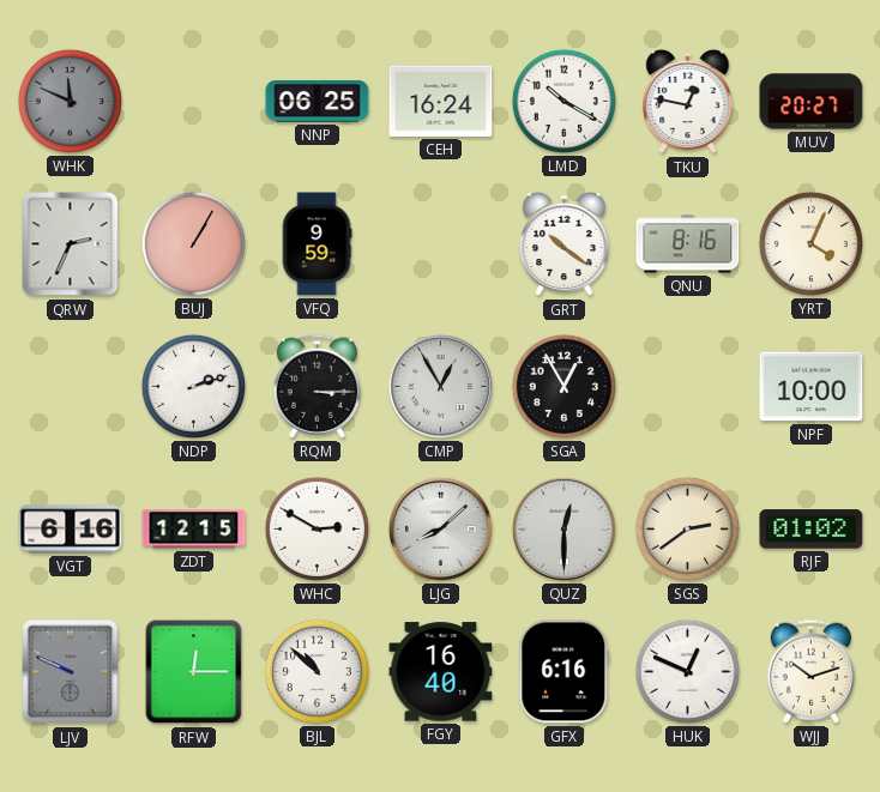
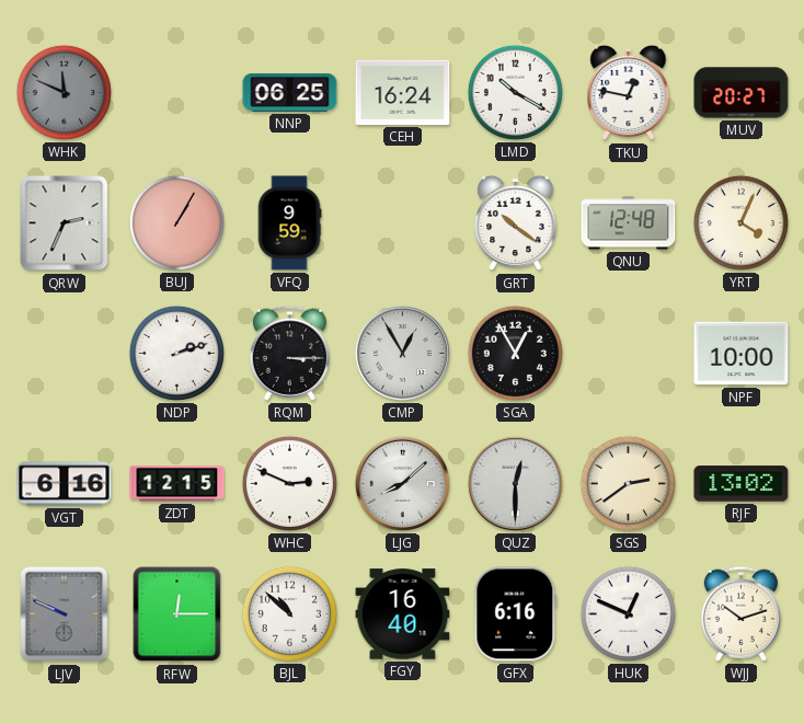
QNU: 8:16 -> 12:48 (629, 223)
WHC: 2:50 -> 2:49 (289, 483)
RJF: 01:02 -> 13:02 (742, 484)
